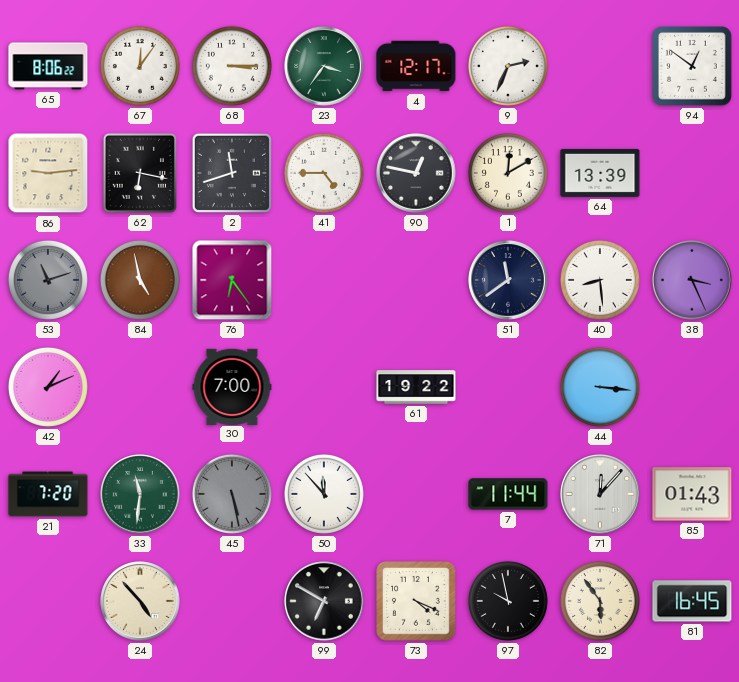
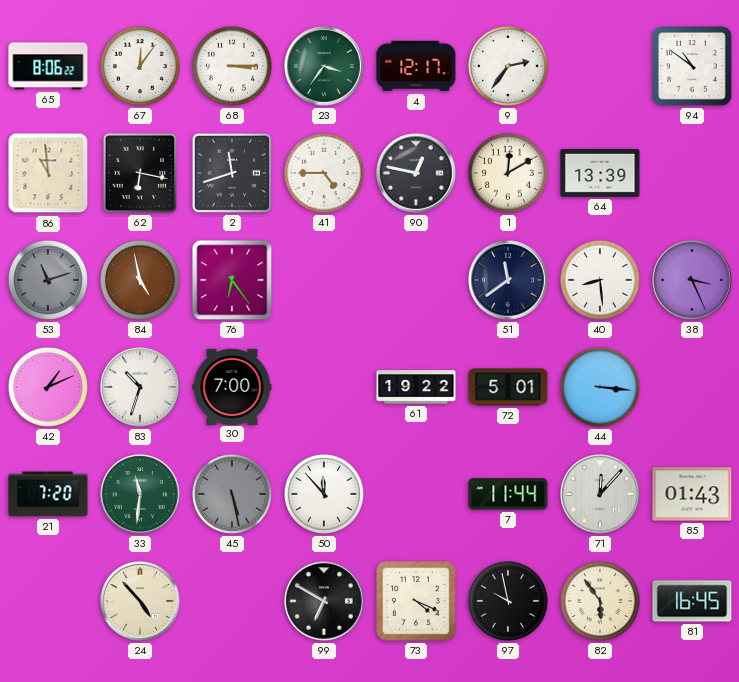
9: 2:34 -> 2:36 (508, 66)
94: 12:51 -> 10:51 (693, 67)
86: 9:14 -> 10:59 (48, 173)
83: none -> 10:33 (140, 387)
72: none -> 5:01 (508, 387)
